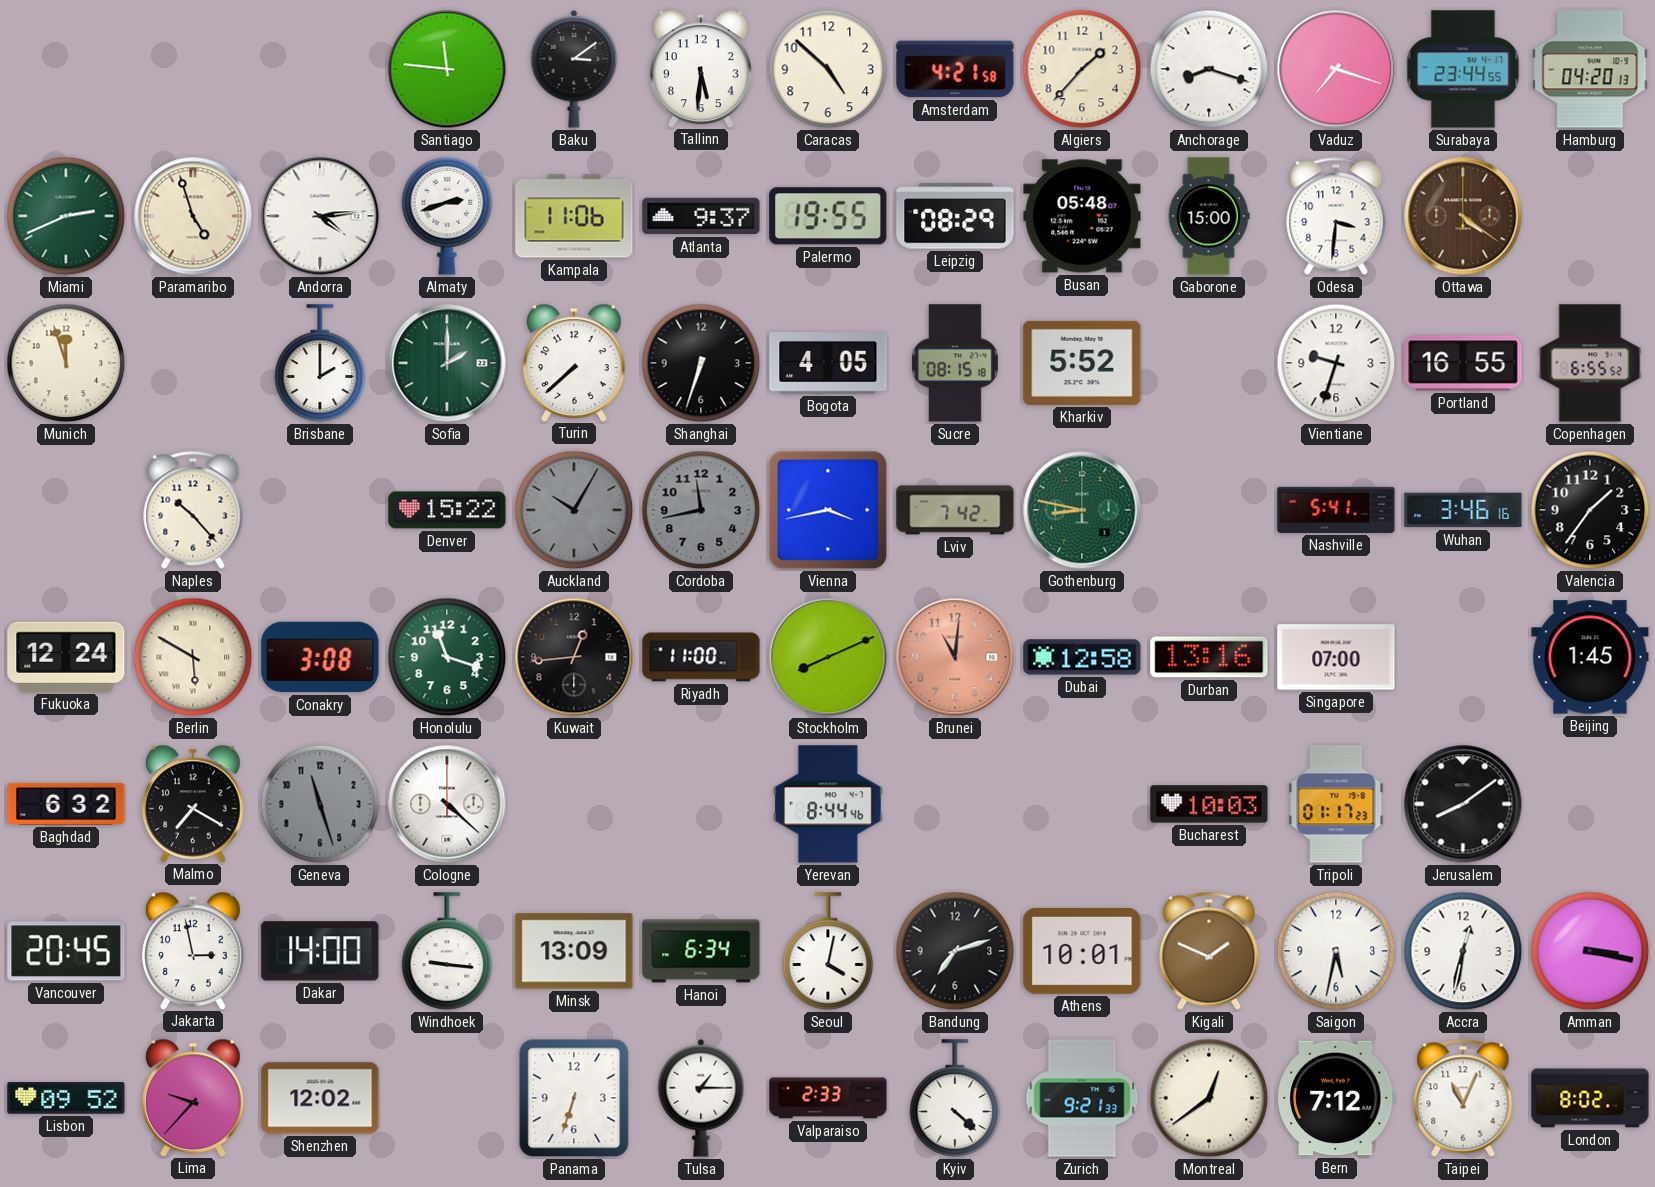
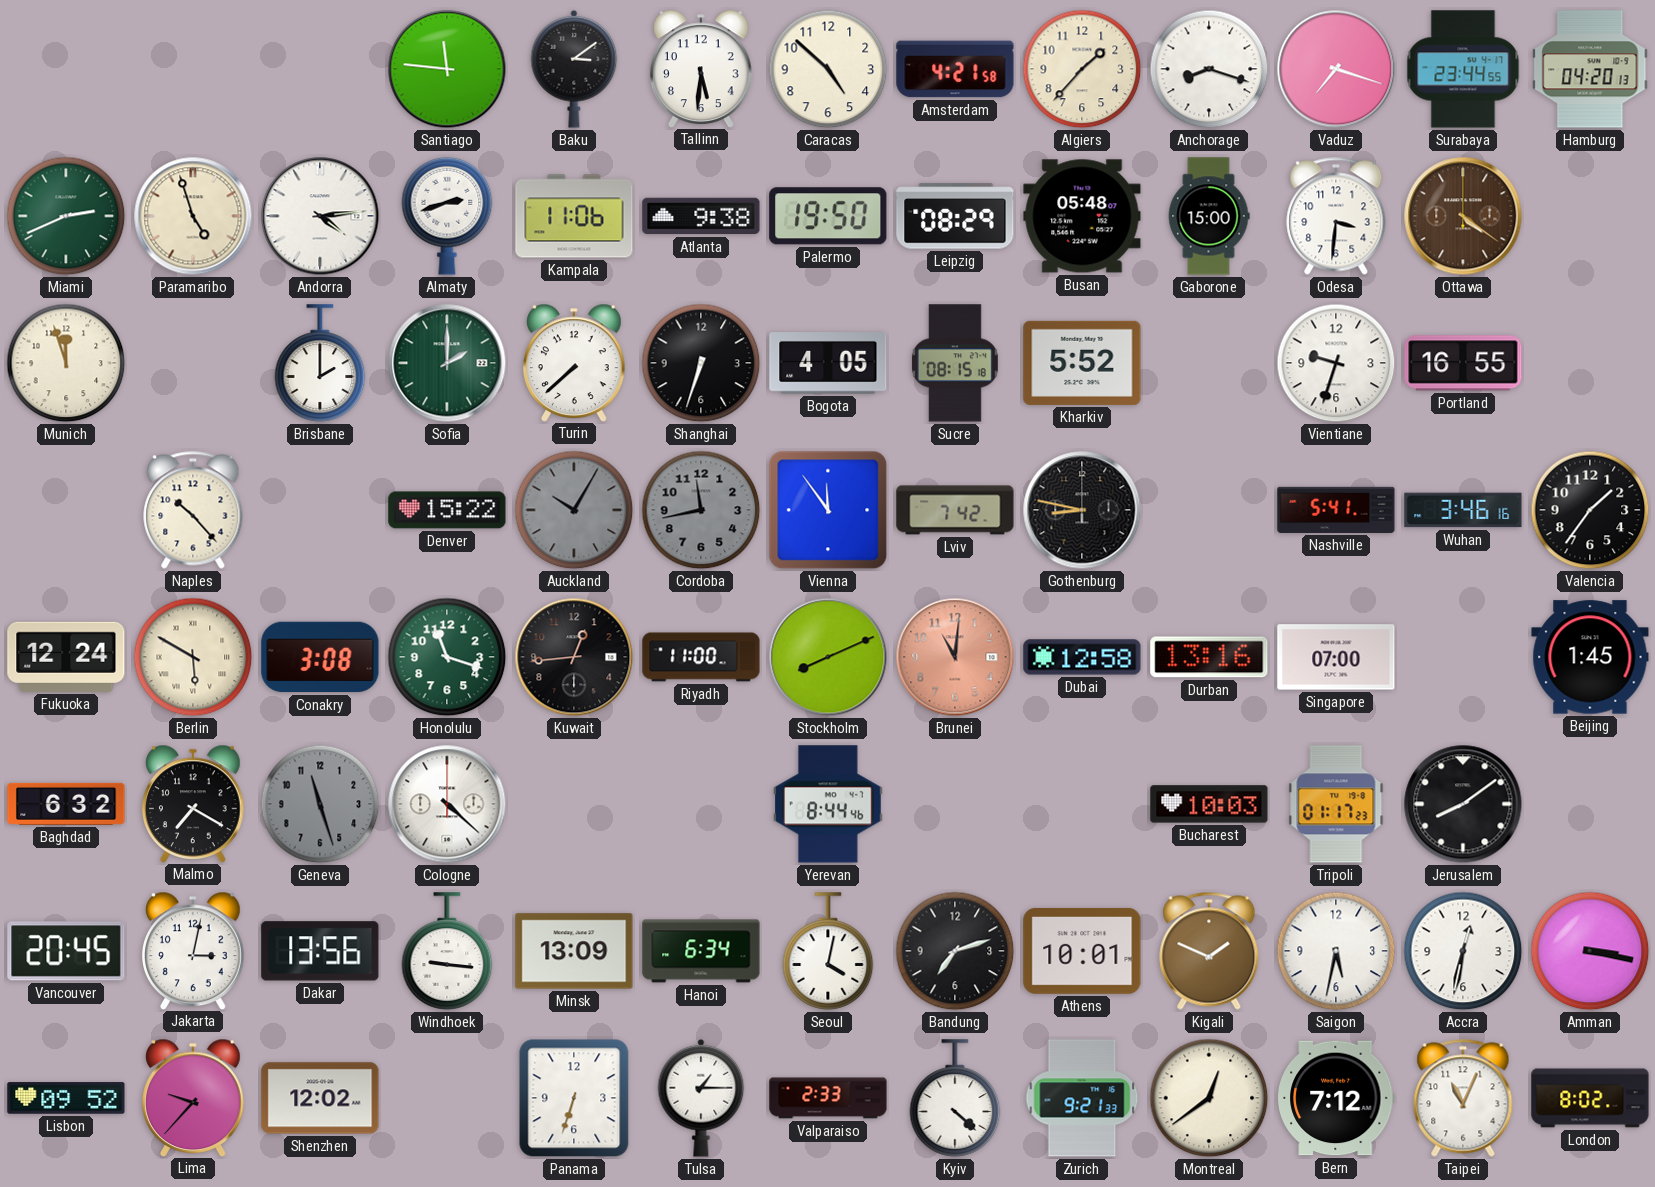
Atlanta: 9:37 -> 9:38 (701, 216)
Palermo: 19:55 -> 19:50 (828, 216)
Copenhagen: 6:55 -> none (1590, 363)
Vienna: 3:43 -> 11:54 (828, 510)
Gothenburg dial: green -> black (1082, 510)
Jakarta: 2:58 -> 3:02 (194, 950)
Dakar: 14:00 -> 13:56 (320, 951)
